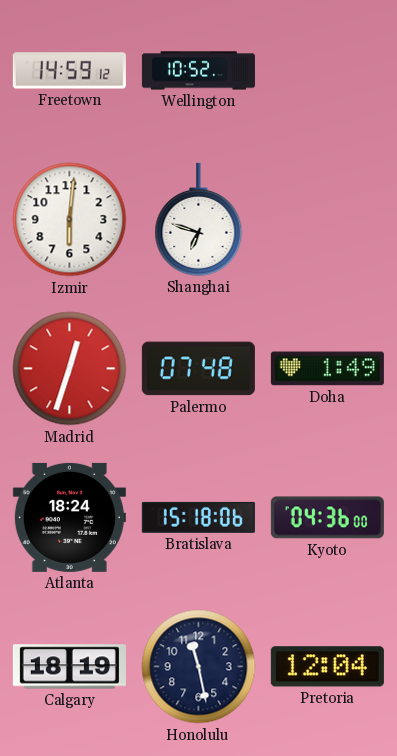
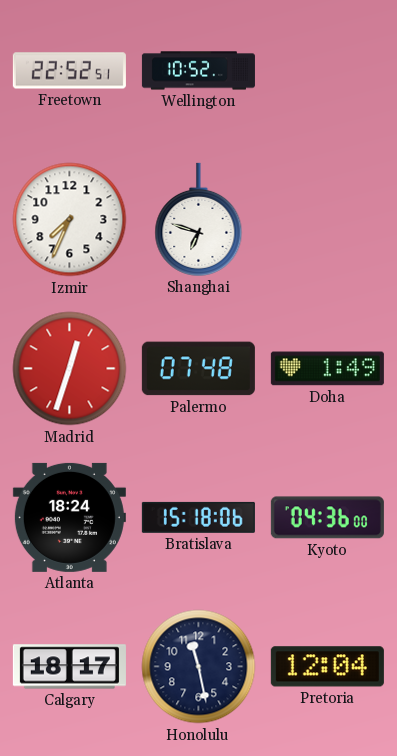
Freetown: 14:59 -> 22:52 (69, 71)
Izmir: 6:01 -> 7:34 (70, 220)
Calgary: 18:19 -> 18:17 (69, 667)
